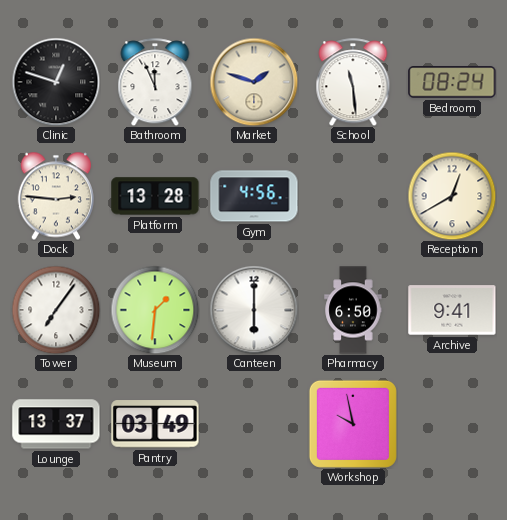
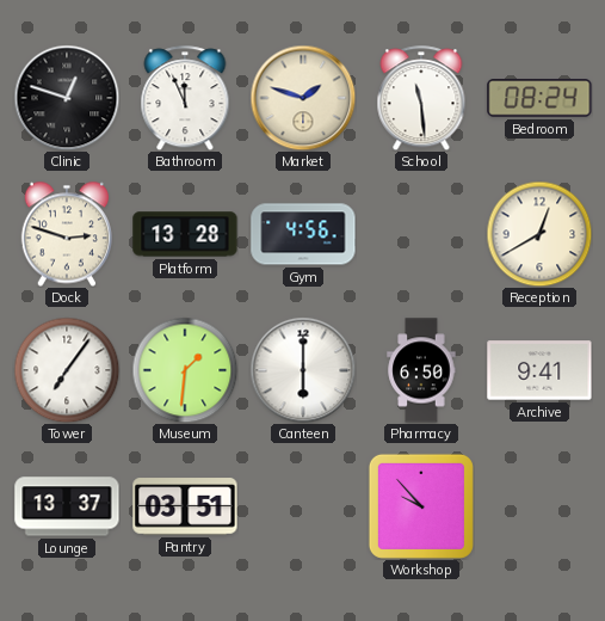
Dock: 2:46 -> 2:48 (66, 234)
Pantry: 03:49 -> 03:51 (185, 506)
Workshop: 9:58 -> 9:53 (421, 506)
